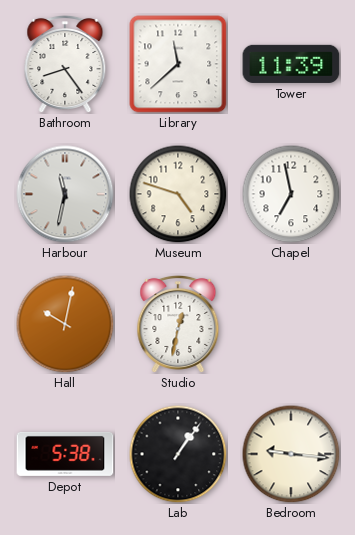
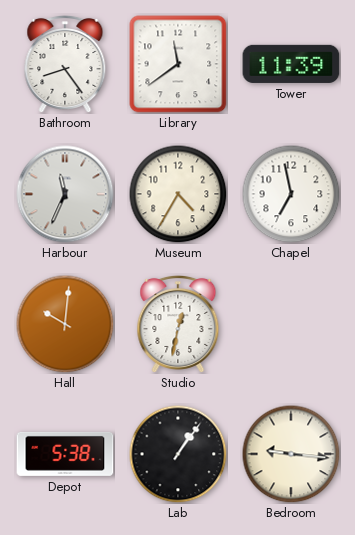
Library: 11:38 -> 11:39 (178, 64)
Harbour: 11:32 -> 11:34 (65, 194)
Museum: 4:48 -> 4:35 (178, 194)
Hall: 10:02 -> 10:01 (65, 324)
